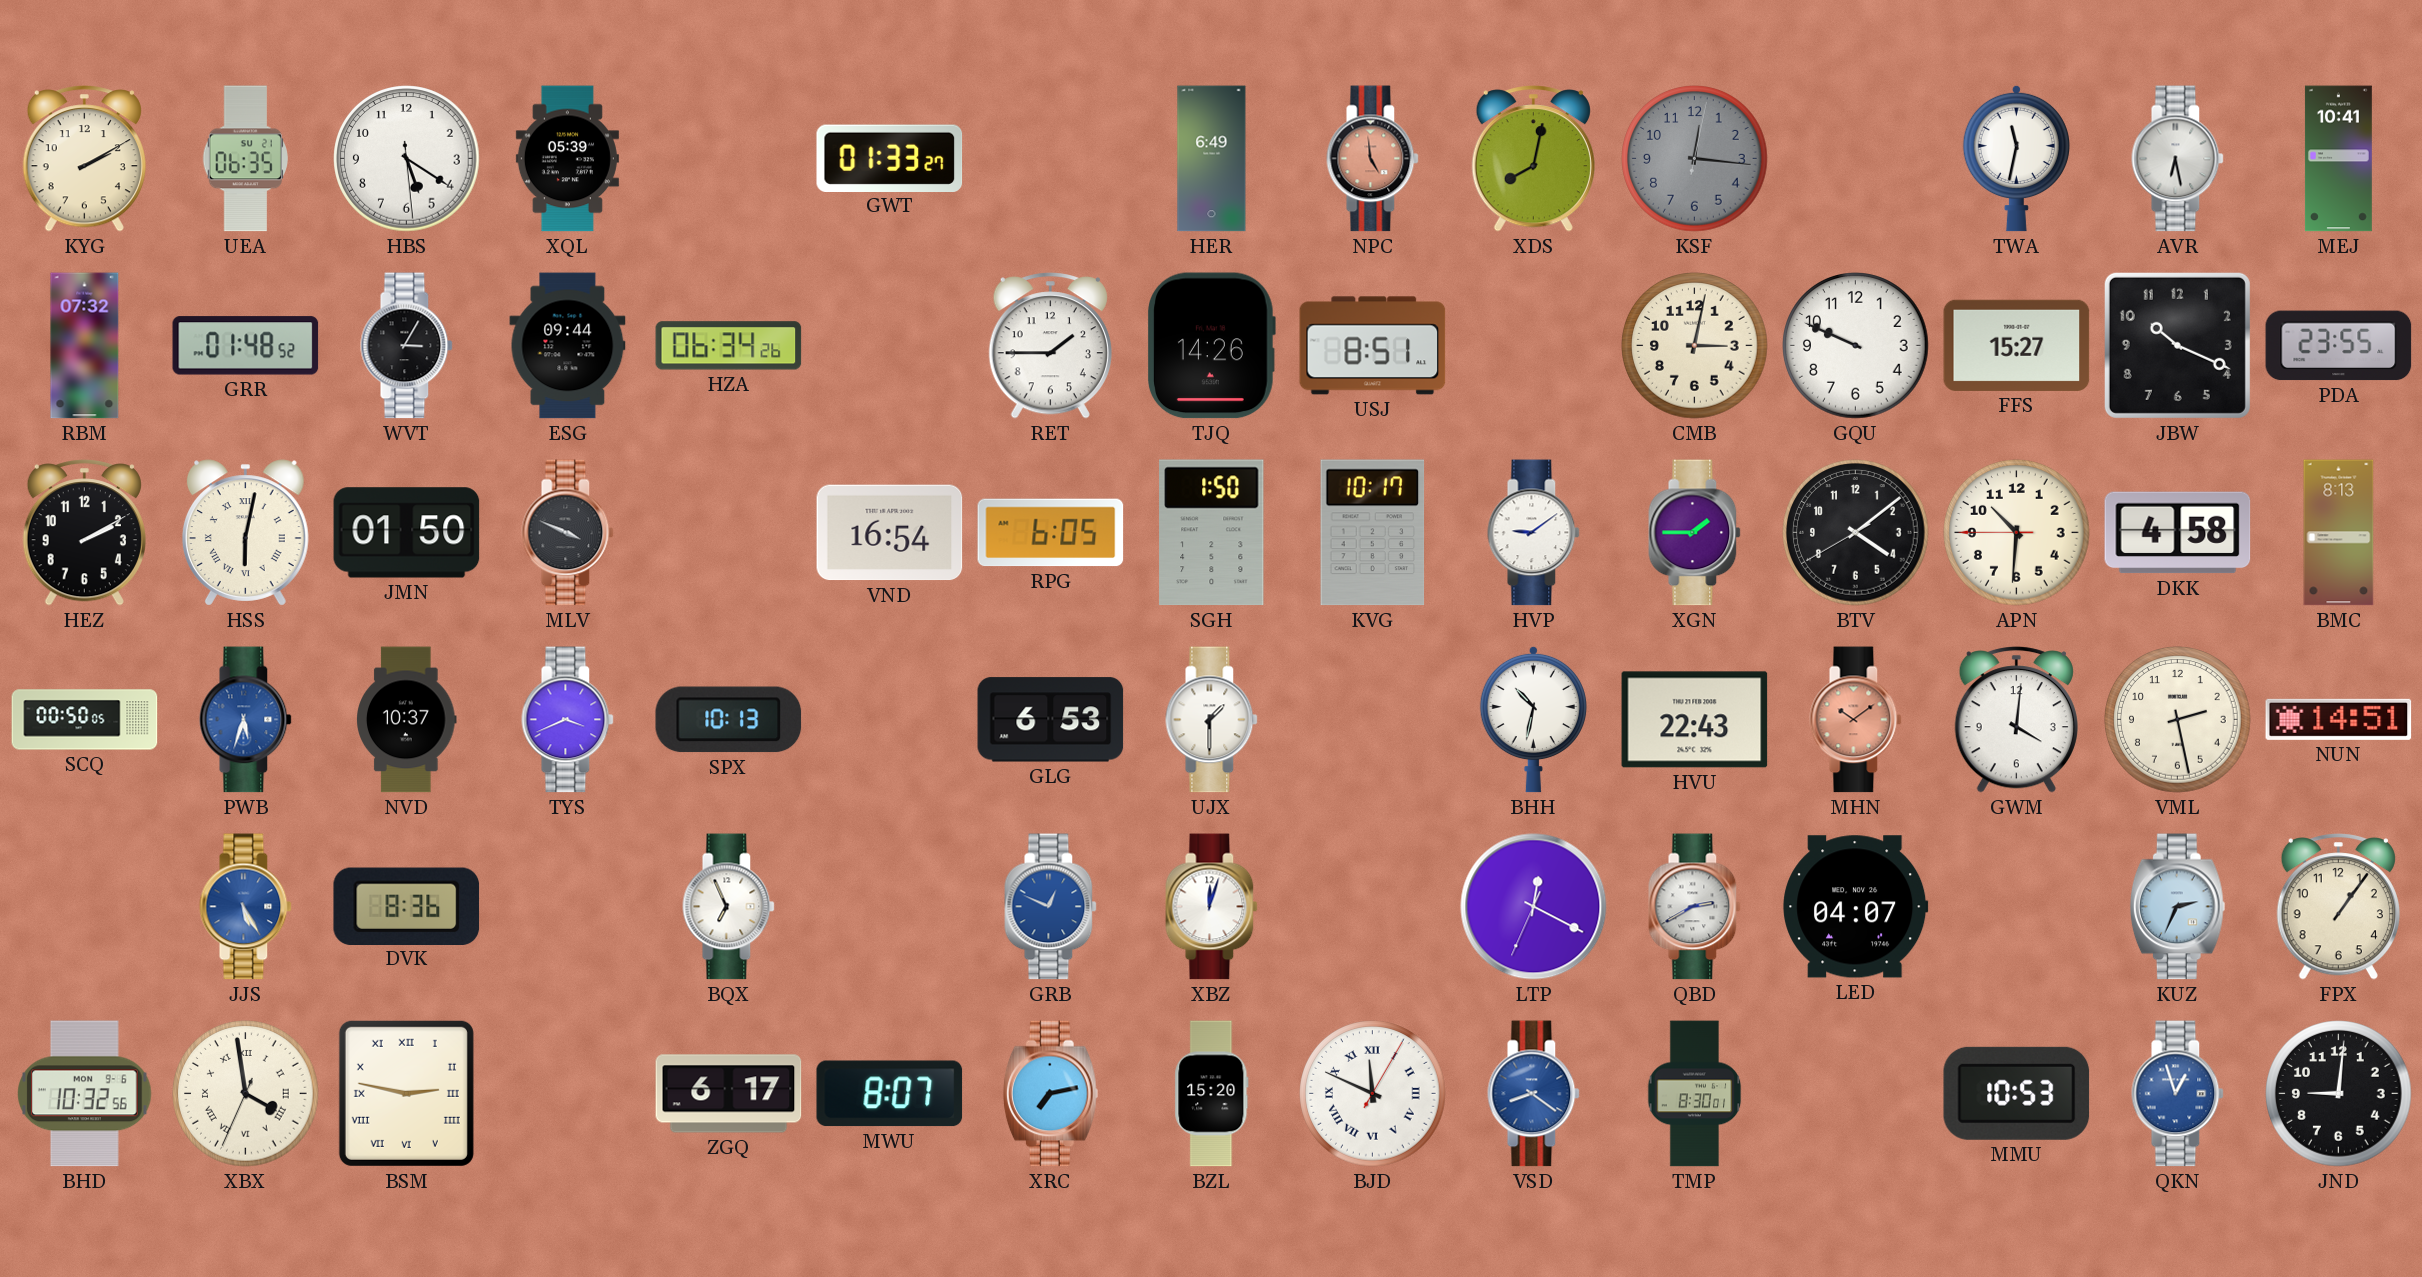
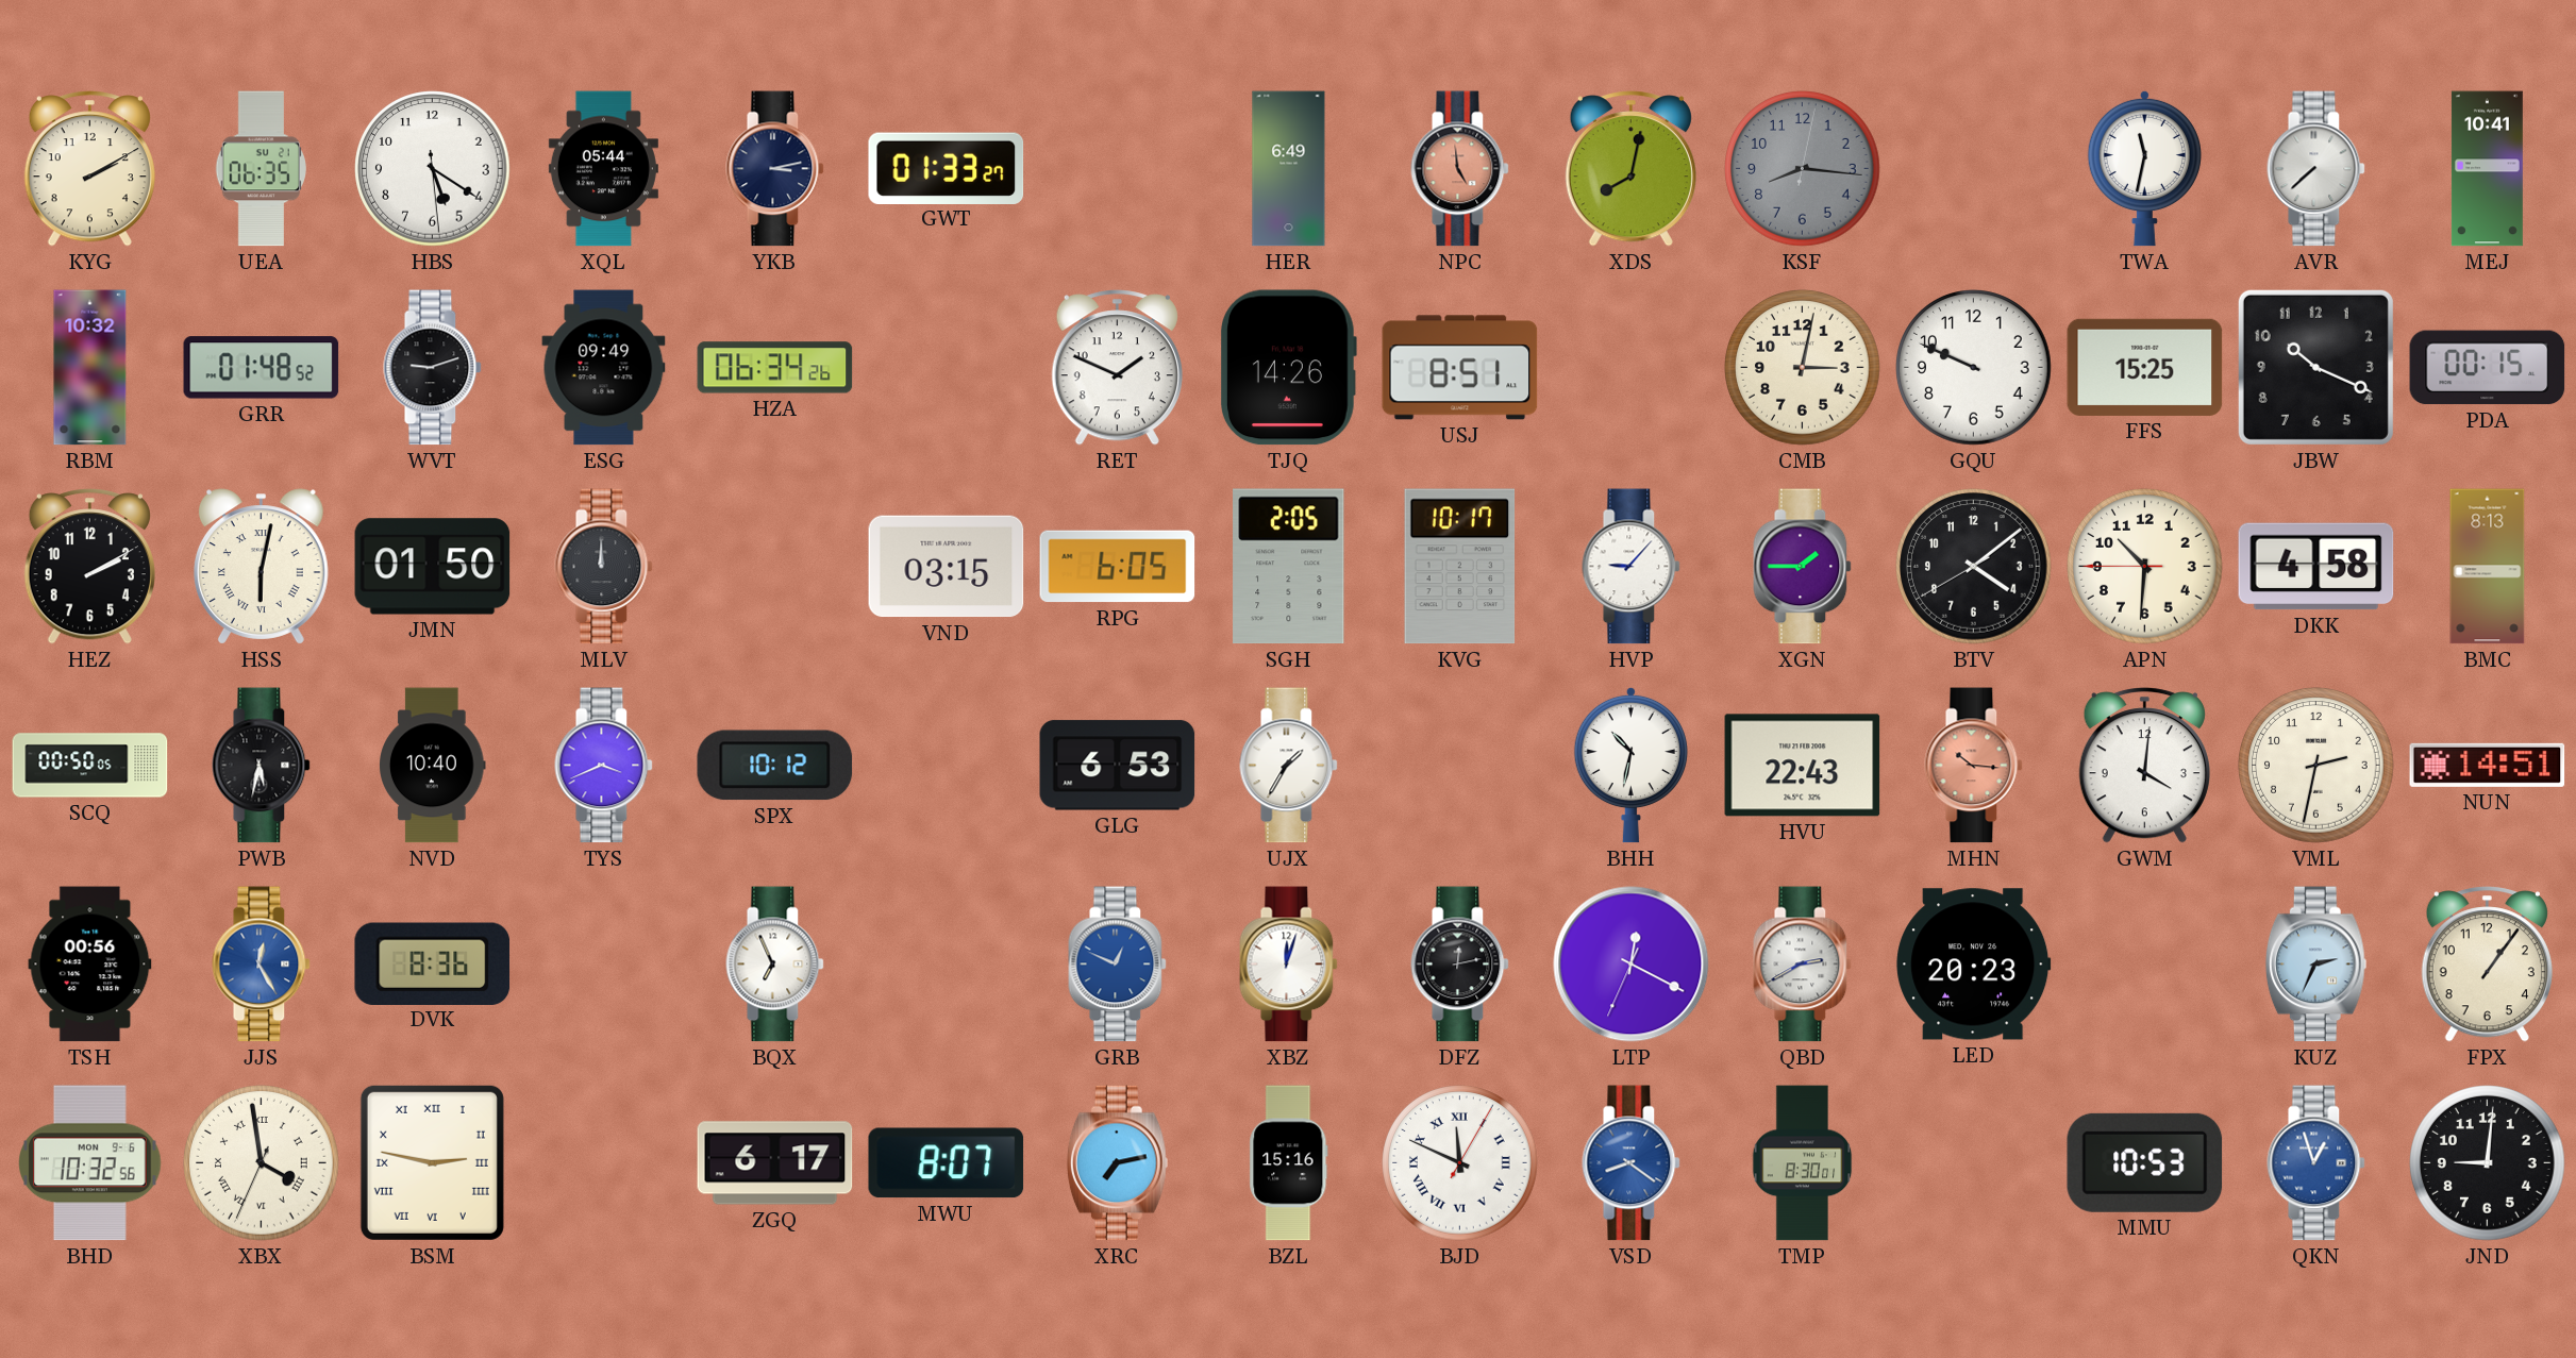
XQL: 05:39 -> 05:44 (603, 169)
YKB: none -> 3:13 (775, 169)
KSF: 12:16 -> 8:16 (1803, 169)
AVR: 6:28 -> 7:38 (2316, 169)
RBM: 07:32 -> 10:32 (90, 368)
WVT: 3:05 -> 9:12 (433, 368)
ESG: 09:44 -> 09:49 (604, 368)
RET: 1:45 -> 1:49 (1117, 368)
FFS: 15:27 -> 15:25 (2145, 367)
PDA: 23:55 -> 00:15 (2488, 368)
MLV: 3:49 -> 12:00 (604, 567)
VND: 16:54 -> 03:15 (947, 567)
SGH: 1:50 -> 2:05 (1289, 567)
HVP: 9:09 -> 9:07 (1632, 567)
PWB: 5:33 -> 5:32 (262, 766)
PWB dial: blue -> black (262, 766)
NVD: 10:37 -> 10:40 (433, 766)
SPX: 10:13 -> 10:12 (775, 766)
UJX: 1:30 -> 1:35 (1289, 766)
MHN: 10:09 -> 10:16 (1974, 766)
VML: 2:28 -> 2:32 (2316, 766)
TSH: none -> 00:56 (90, 965)
JJS: 5:25 -> 12:25 (262, 965)
DFZ: none -> 12:13 (1460, 965)
LED: 04:07 -> 20:23 (1974, 965)
BZL: 15:20 -> 15:16 (1289, 1163)
